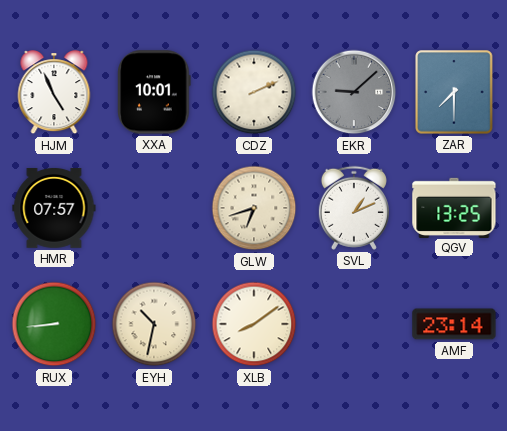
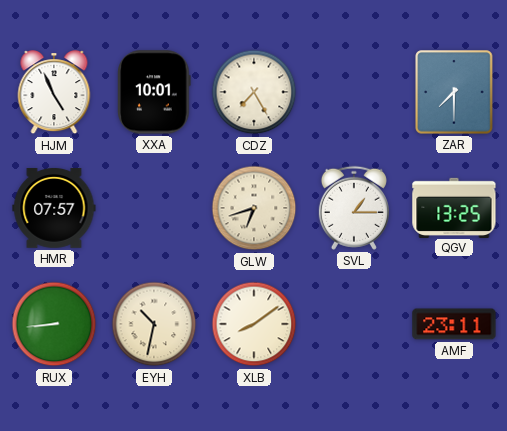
CDZ: 2:11 -> 7:25 (254, 92)
EKR: 9:08 -> none (354, 92)
SVL: 1:11 -> 1:15 (354, 208)
AMF: 23:14 -> 23:11 (454, 324)
